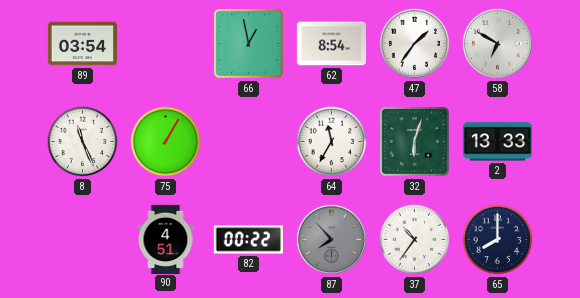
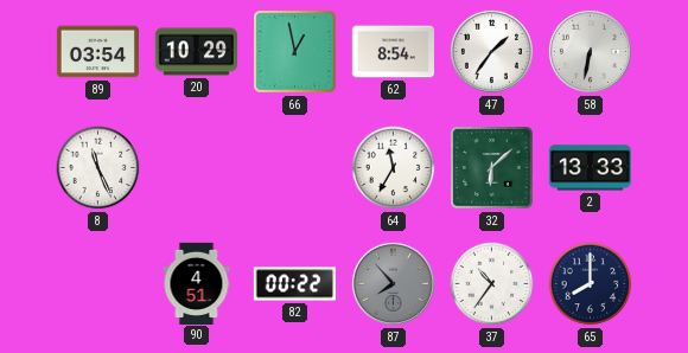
20: none -> 10:29 (196, 52)
58: 6:50 -> 6:32 (590, 51)
75: 1:05 -> none (166, 142)
32: 6:03 -> 6:08 (492, 168)
